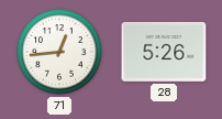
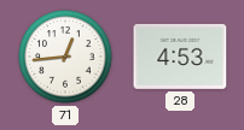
28: 5:26 -> 4:53 (180, 57)
